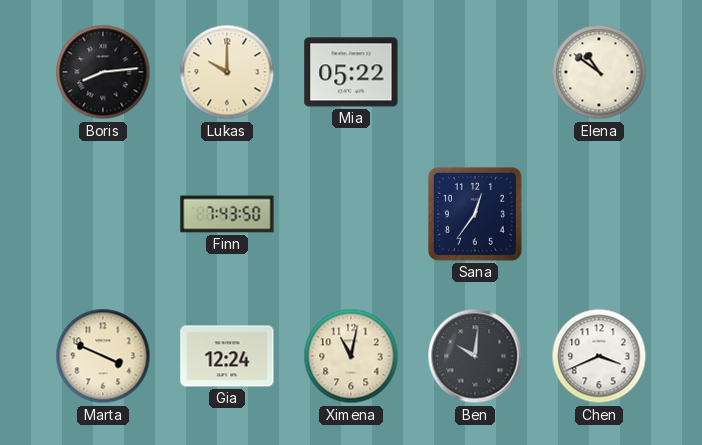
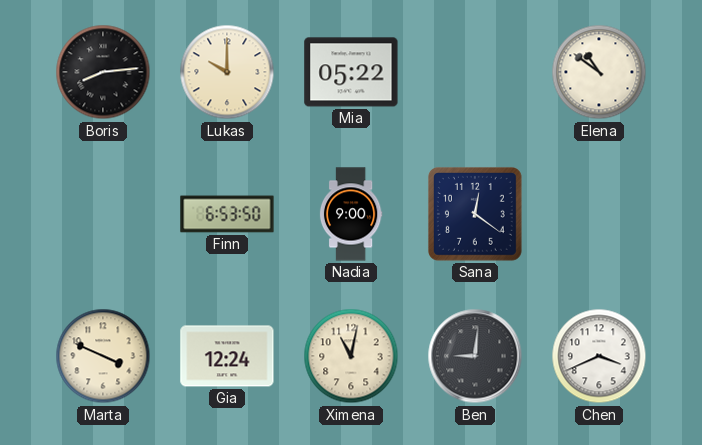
Finn: 7:43 -> 6:53 (227, 214)
Nadia: none -> 9:00 (351, 214)
Sana: 12:36 -> 12:21 (475, 214)
Ben: 10:01 -> 9:01 (475, 356)
